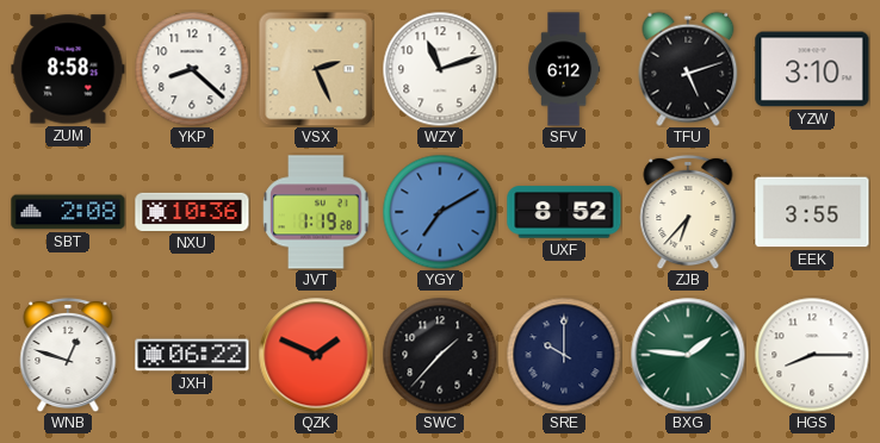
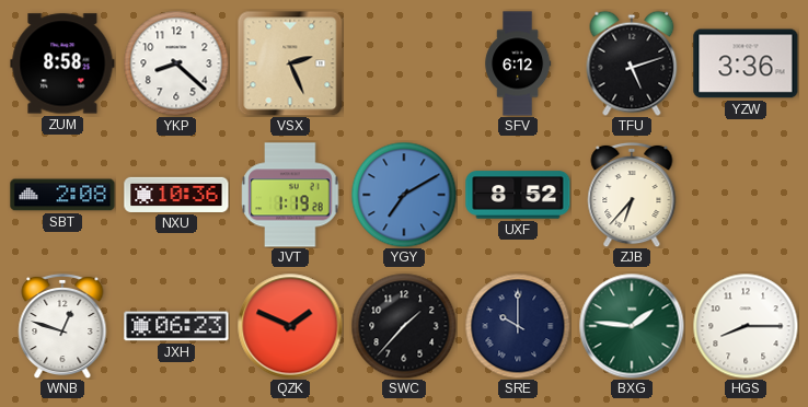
WZY: 11:12 -> none (440, 69)
YZW: 3:10 -> 3:36 (746, 63)
EEK: 3:55 -> none (812, 212)
JXH: 06:22 -> 06:23 (176, 326)
